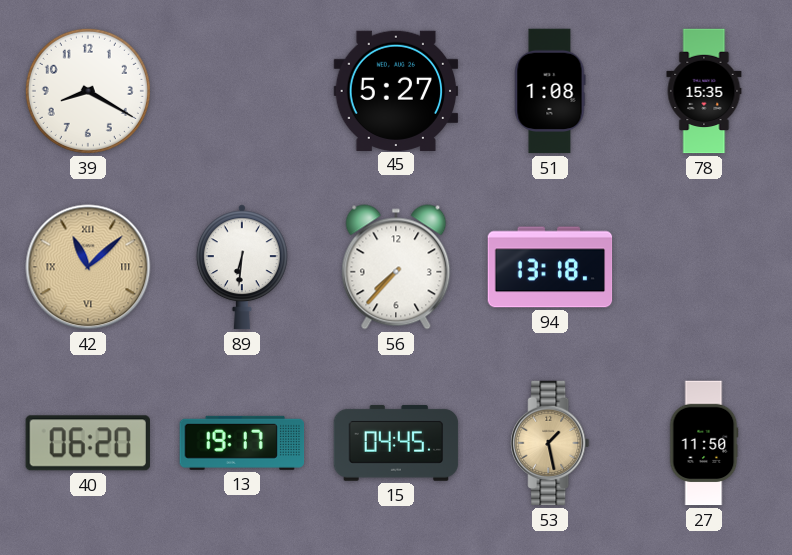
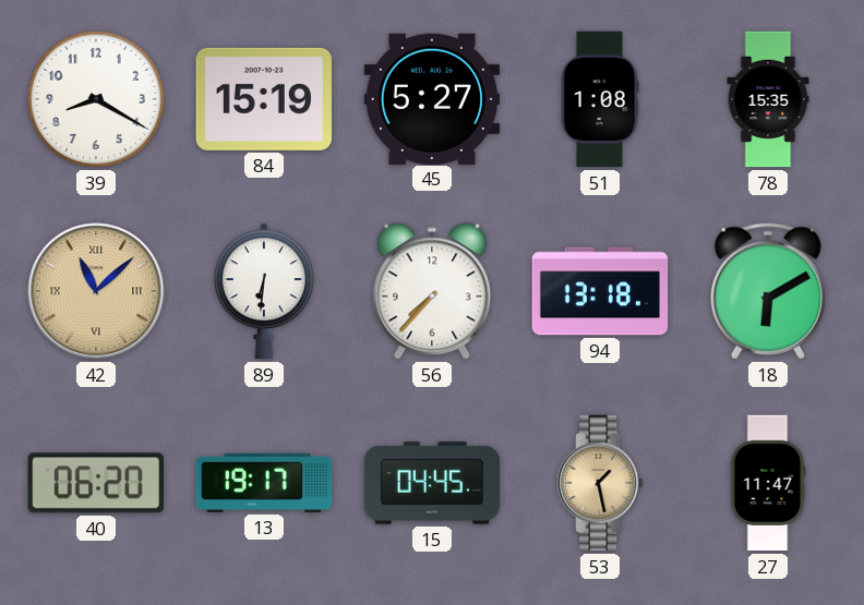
84: none -> 15:19 (264, 99)
18: none -> 6:10 (768, 291)
27: 11:50 -> 11:47 (768, 483)
